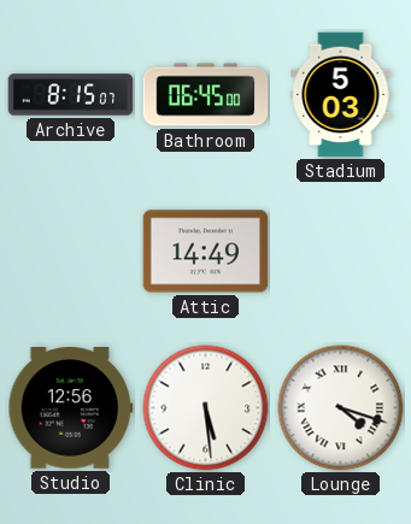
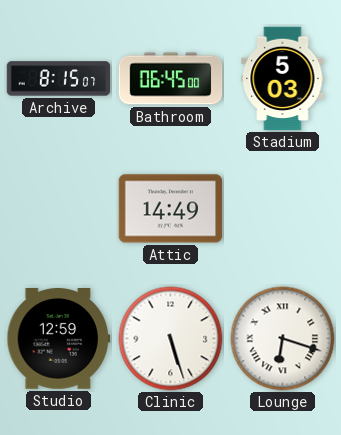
Studio: 12:56 -> 12:59 (59, 339)
Clinic: 5:29 -> 5:27 (171, 339)
Lounge: 4:18 -> 6:18 (283, 339)
